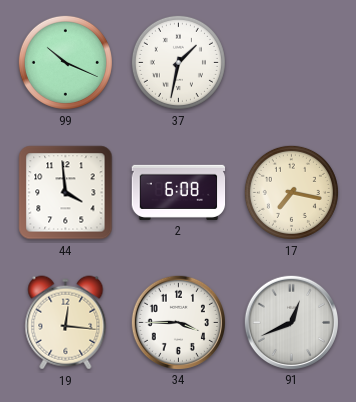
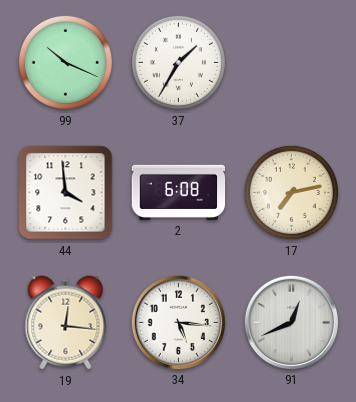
37: 1:32 -> 1:35 (178, 62)
17: 7:17 -> 7:13 (291, 192)
34: 3:45 -> 5:16 (178, 322)
